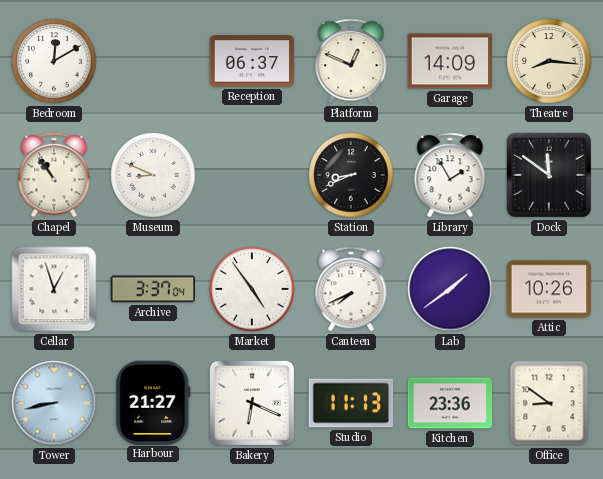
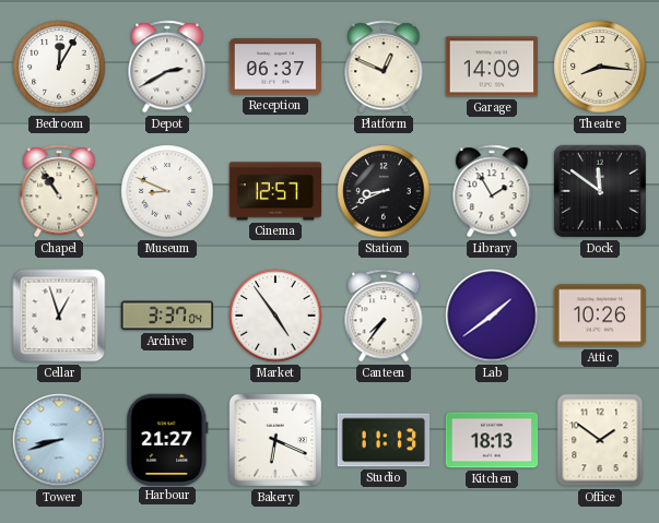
Bedroom: 12:10 -> 12:05 (59, 67)
Depot: none -> 2:40 (167, 67)
Cinema: none -> 12:57 (275, 191)
Canteen: 7:41 -> 7:36 (384, 316)
Tower: 8:43 -> 8:42 (59, 440)
Kitchen: 23:36 -> 18:13 (492, 440)
Office: 8:51 -> 1:51 (600, 440)
